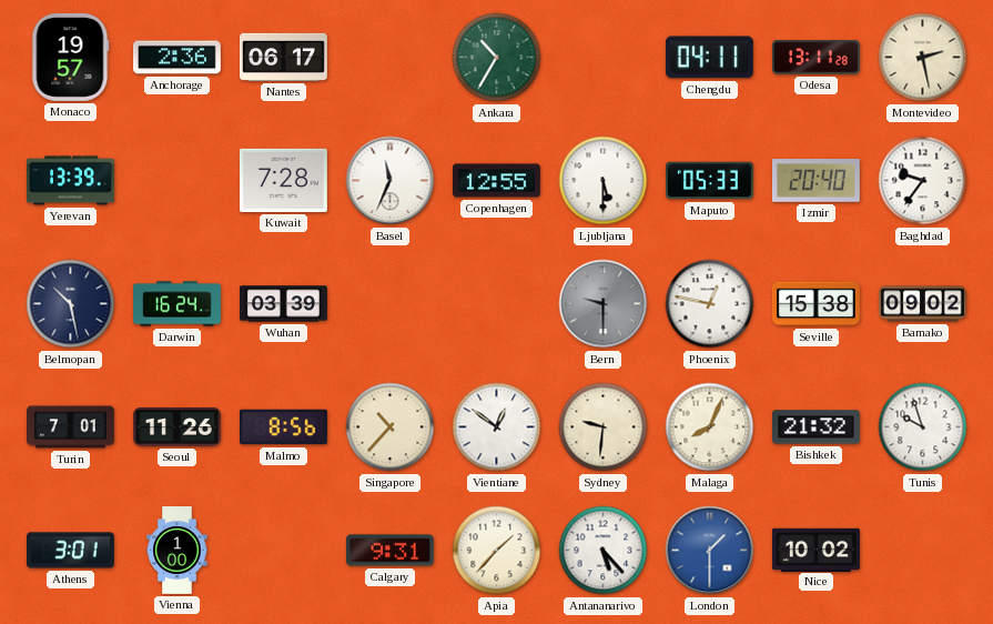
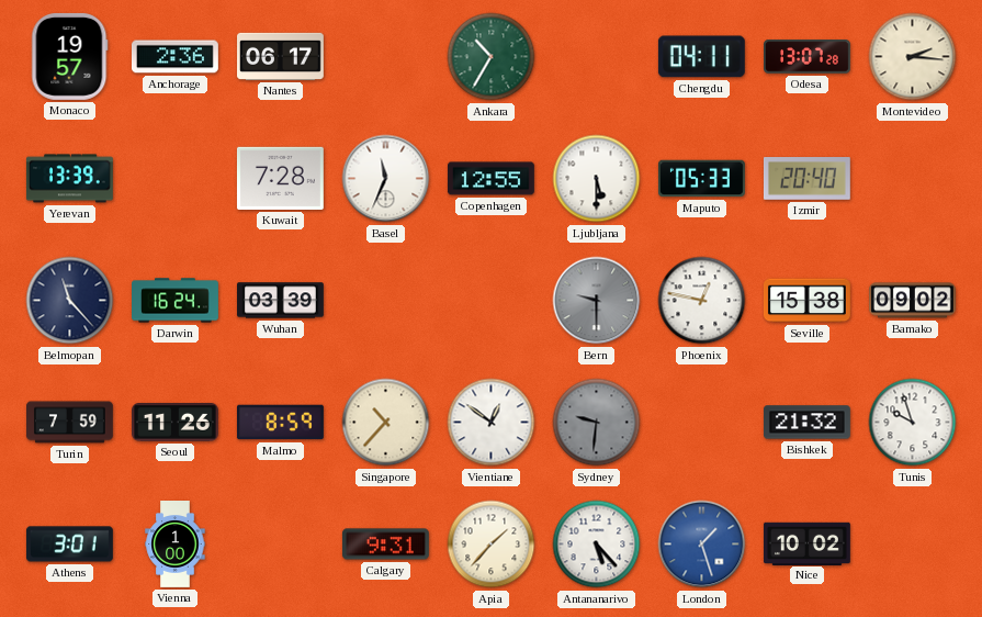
Odesa: 13:11 -> 13:07 (808, 57)
Montevideo: 2:28 -> 2:16 (913, 57)
Baghdad: 9:36 -> none (923, 181)
Belmopan: 10:28 -> 11:23 (70, 301)
Turin: 7:01 -> 7:59 (70, 423)
Malmo: 8:56 -> 8:59 (280, 423)
Sydney dial: cream -> grey (597, 423)
Malaga: 8:04 -> none (710, 427)
London: 1:30 -> 1:27 (702, 545)
